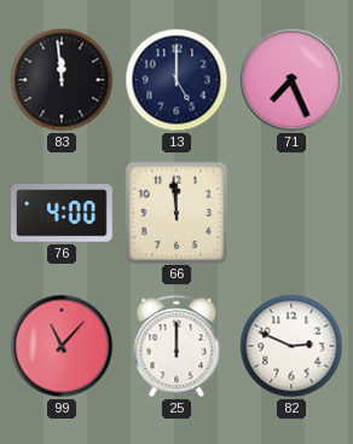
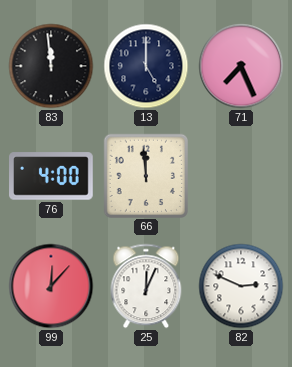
99: 11:07 -> 12:07 (51, 286)
25: 12:00 -> 12:04 (146, 286)
